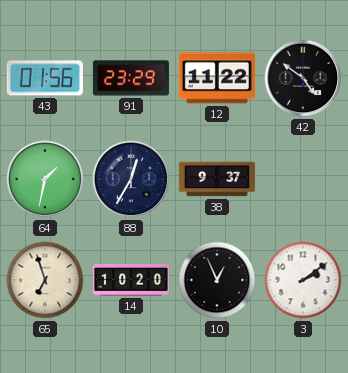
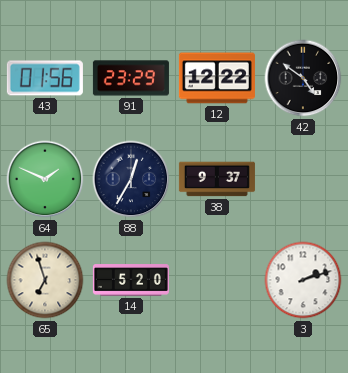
12: 11:22 -> 12:22 (217, 78)
64: 1:32 -> 1:49 (45, 179)
14: 10:20 -> 5:20 (131, 280)
10: 12:56 -> none (217, 280)
3: 2:09 -> 2:12 (303, 280)
